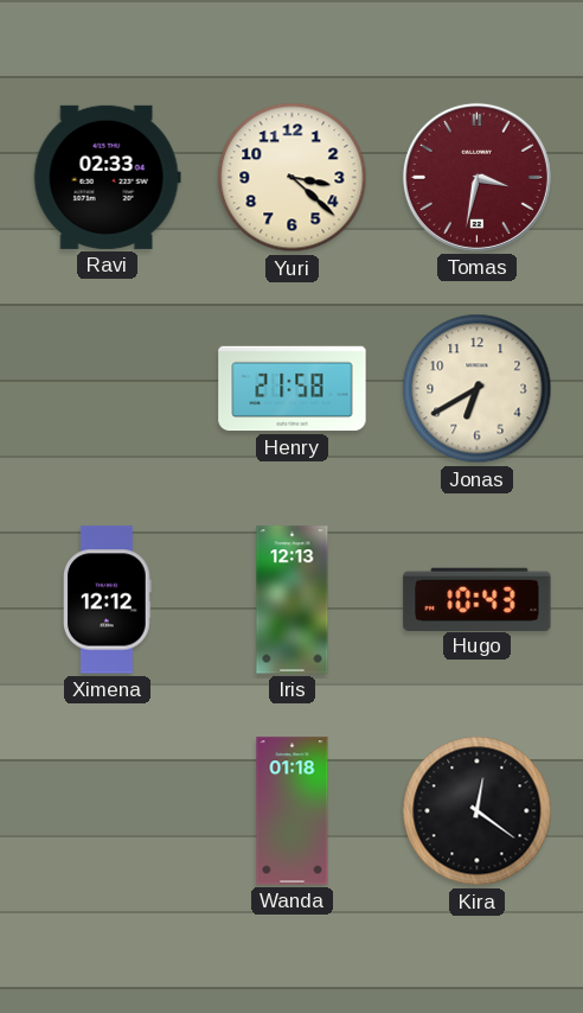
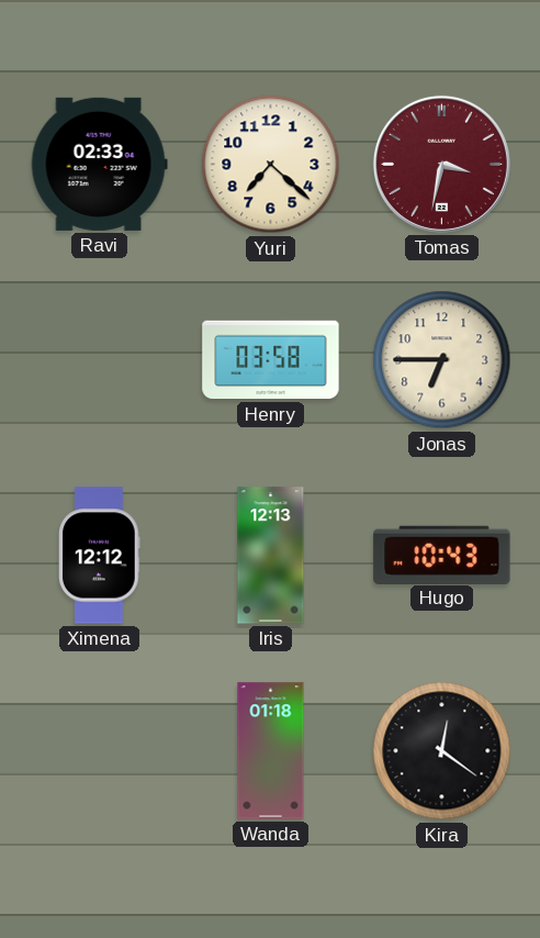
Yuri: 3:22 -> 7:22 (271, 165)
Henry: 21:58 -> 03:58 (271, 360)
Jonas: 6:40 -> 6:45 (442, 360)
